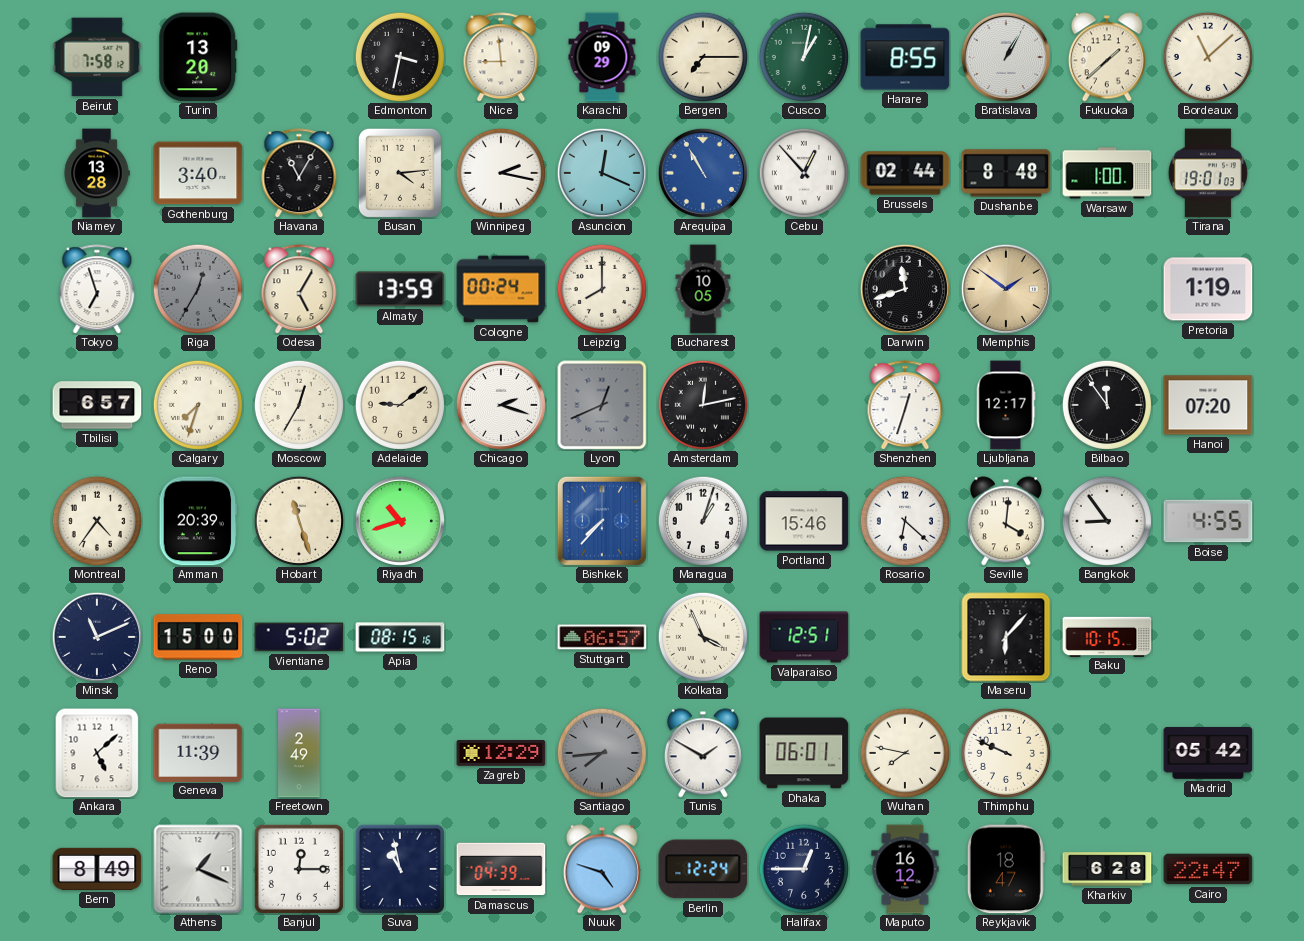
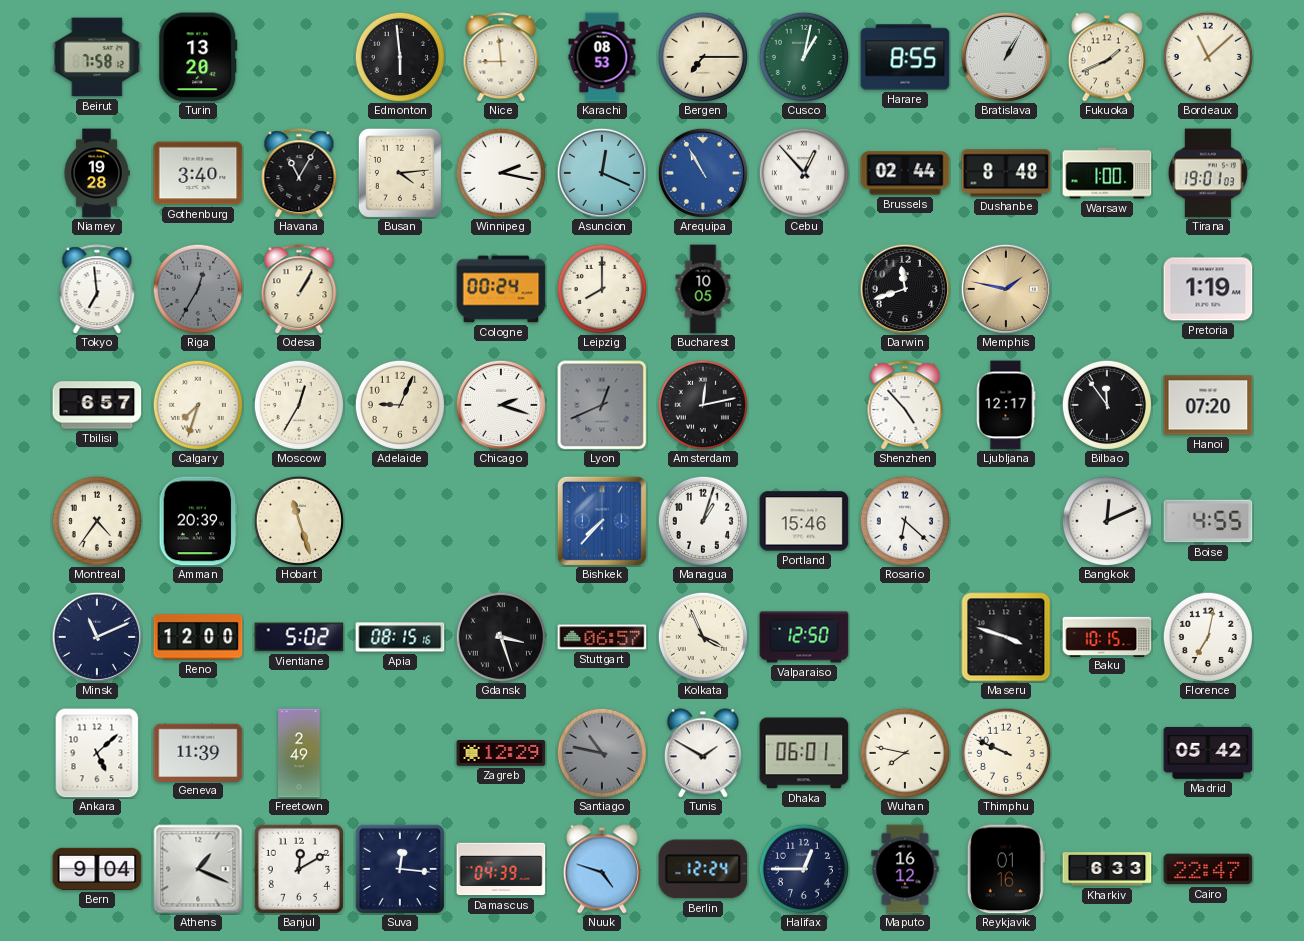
Edmonton: 3:32 -> 5:59 (400, 57)
Karachi: 09:29 -> 08:53 (602, 57)
Fukuoka: 1:38 -> 1:41 (1107, 57)
Niamey: 13:28 -> 19:28 (97, 173)
Tokyo: 6:57 -> 6:59 (97, 289)
Odesa: 5:05 -> 1:05 (299, 289)
Almaty: 13:59 -> none (400, 289)
Memphis: 1:51 -> 1:47 (1006, 289)
Adelaide: 9:09 -> 9:04 (400, 405)
Shenzhen: 12:33 -> 4:53 (905, 405)
Riyadh: 10:42 -> none (400, 521)
Seville: 4:01 -> none (1006, 521)
Bangkok: 8:54 -> 12:11 (1107, 521)
Reno: 15:00 -> 12:00 (198, 637)
Gdansk: none -> 3:27 (501, 637)
Valparaiso: 12:51 -> 12:50 (804, 637)
Maseru: 6:07 -> 3:48 (1006, 637)
Florence: none -> 7:02 (1208, 637)
Santiago: 7:44 -> 10:47 (602, 753)
Bern: 8:49 -> 9:04 (97, 869)
Banjul: 12:15 -> 12:10 (299, 869)
Suva: 10:58 -> 12:16 (400, 869)
Reykjavik: 18:47 -> 01:16 (1006, 869)
Kharkiv: 6:28 -> 6:33 (1107, 869)
